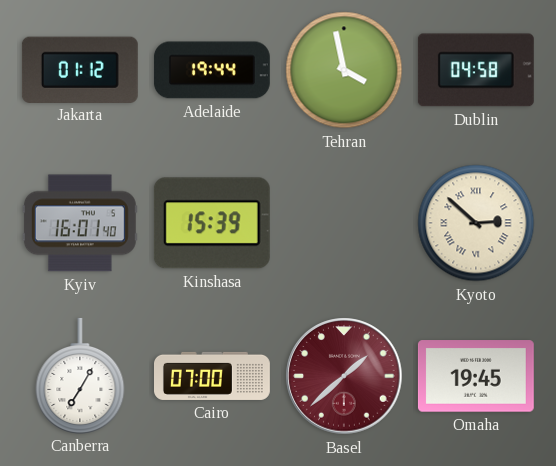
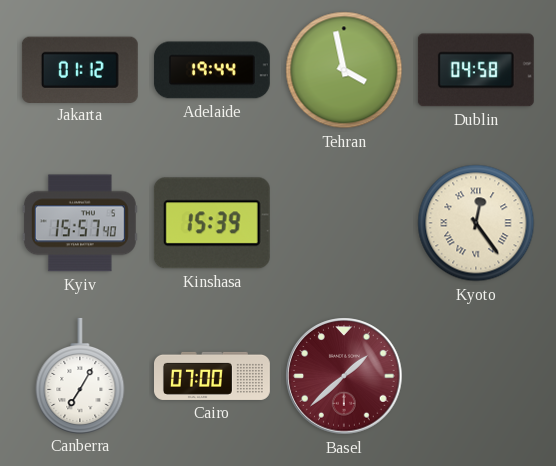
Kyiv: 16:01 -> 15:57 (80, 223)
Kyoto: 2:52 -> 12:24 (476, 223)
Omaha: 19:45 -> none (476, 376)
